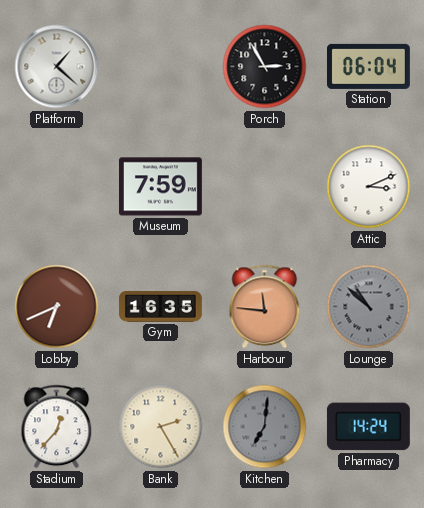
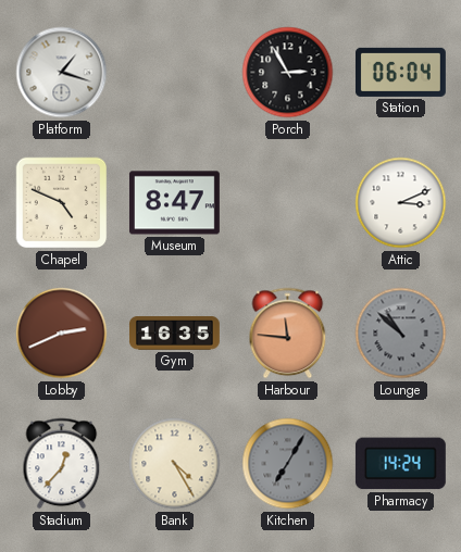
Platform: 1:22 -> 1:18 (62, 73)
Chapel: none -> 4:49 (62, 203)
Museum: 7:59 -> 8:47 (174, 203)
Lobby: 6:41 -> 2:41 (62, 334)
Bank: 2:25 -> 4:25 (175, 464)
Kitchen: 7:01 -> 7:05 (288, 464)
